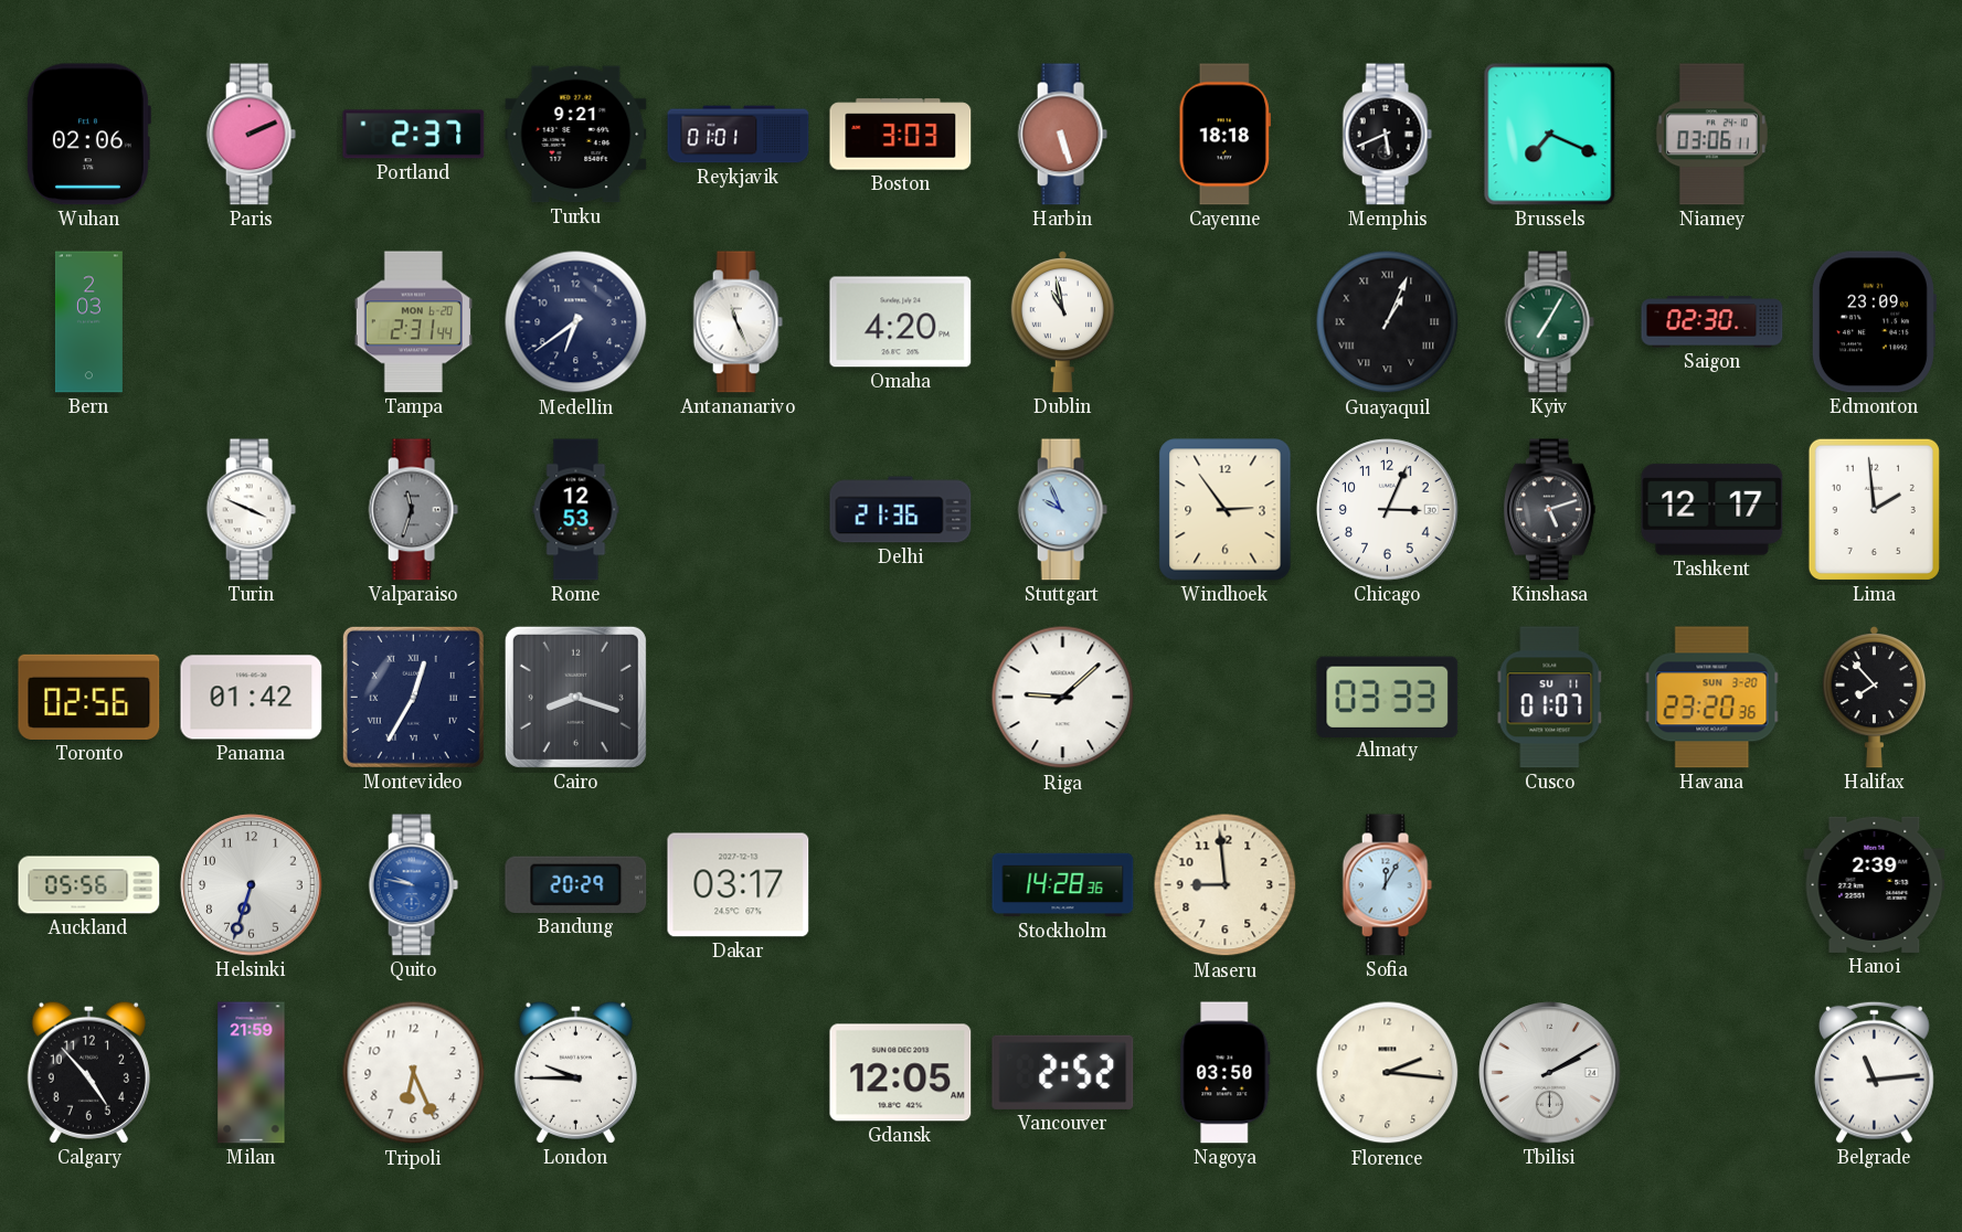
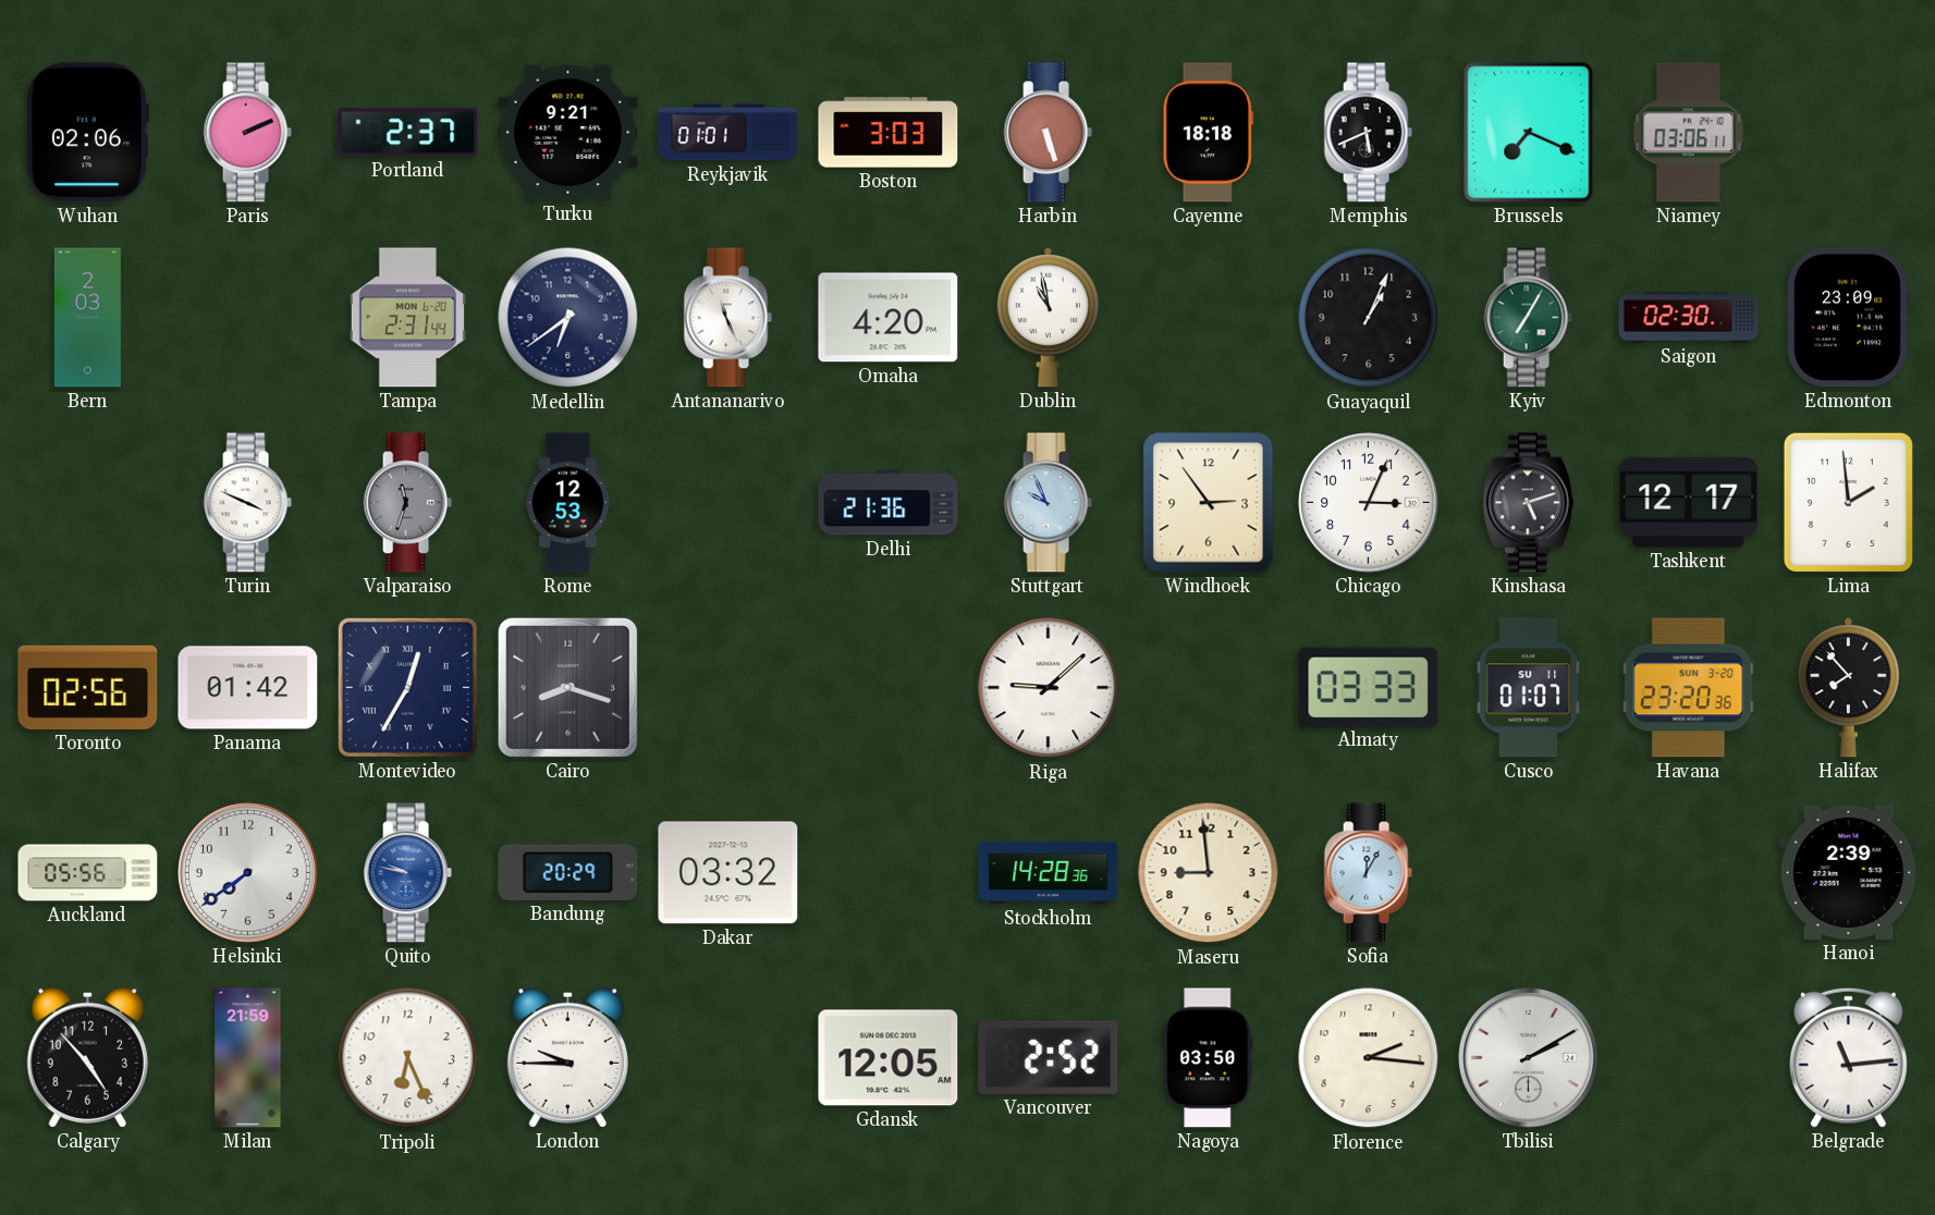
Guayaquil numerals: Roman -> Arabic (1369, 318)
Helsinki: 6:33 -> 7:39 (248, 873)
Dakar: 03:17 -> 03:32 (728, 873)
